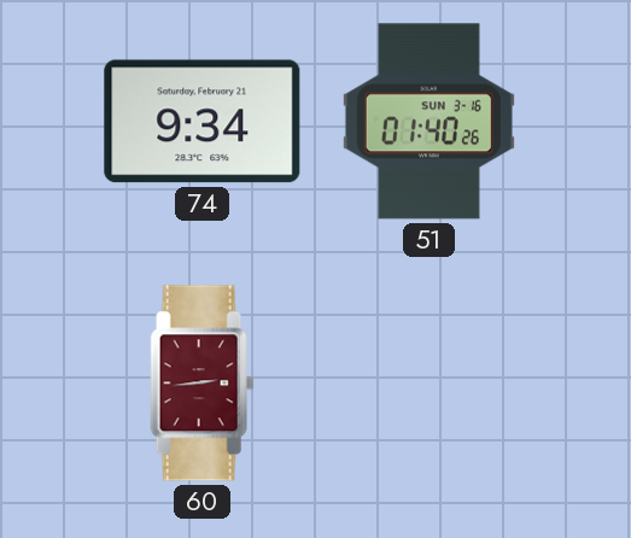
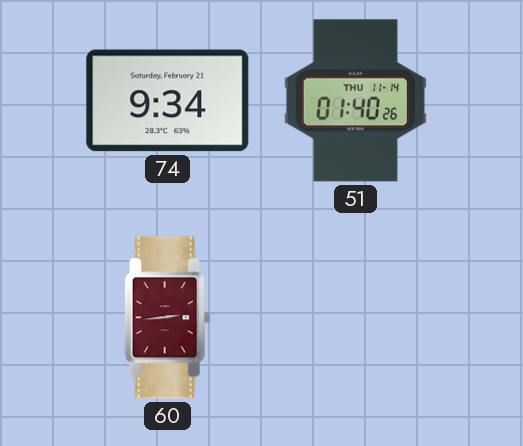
51 date: SUN 3-16 -> THU 11-14 (355, 101)
